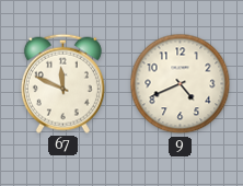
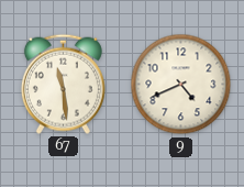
67: 11:49 -> 11:29 (63, 84)
